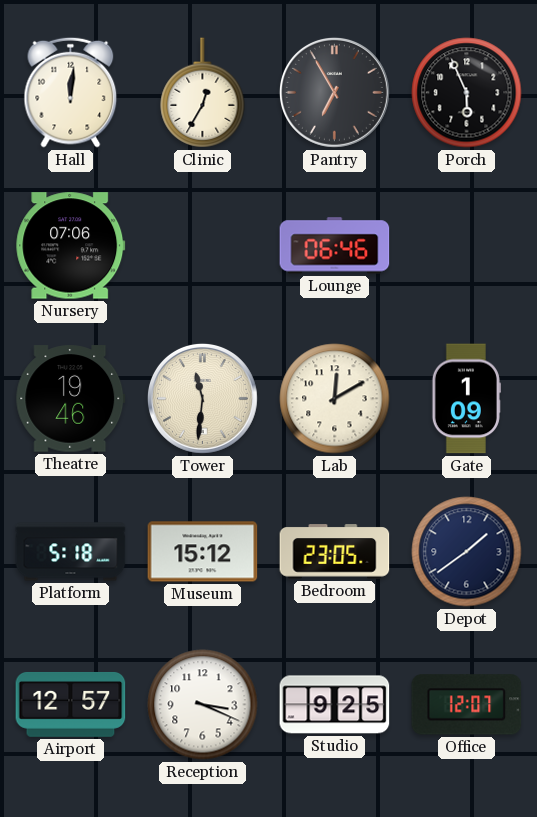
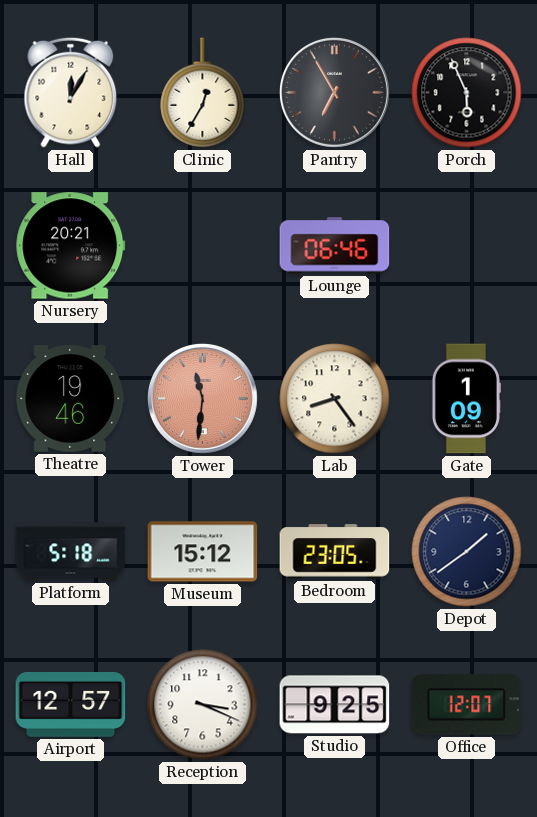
Hall: 12:01 -> 12:05 (71, 92)
Nursery: 07:06 -> 20:21 (71, 246)
Tower dial: cream -> salmon (202, 398)
Lab: 12:10 -> 8:24 (335, 399)
